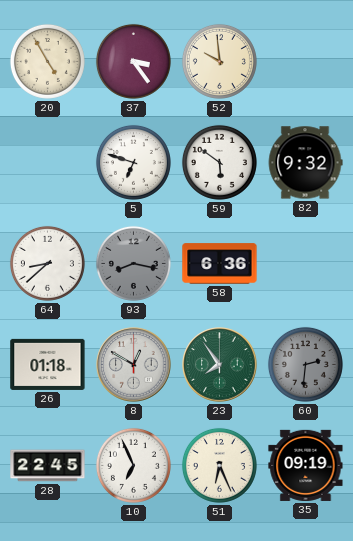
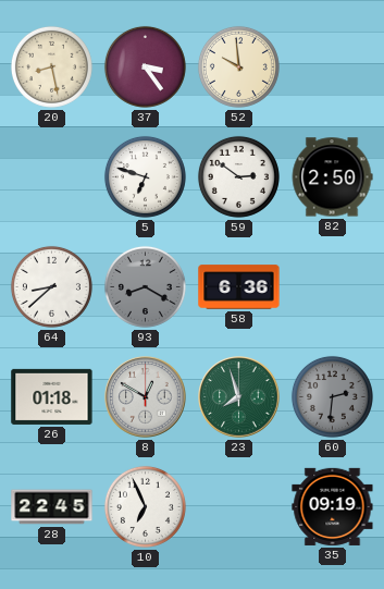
20: 4:55 -> 8:28 (51, 66)
59: 5:51 -> 2:51 (238, 176)
82: 9:32 -> 2:50 (332, 177)
93: 8:17 -> 8:20 (145, 286)
23: 7:54 -> 7:57 (239, 397)
51: 6:26 -> none (219, 465)
